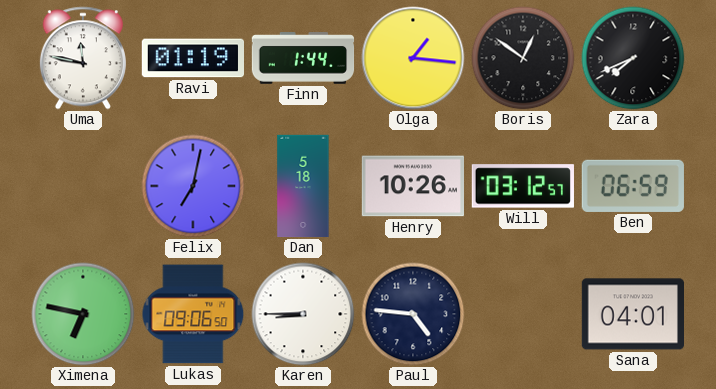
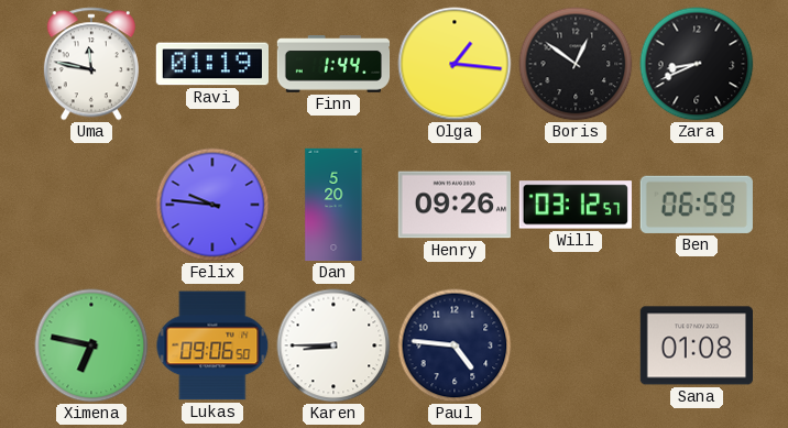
Zara: 7:41 -> 8:41 (697, 64)
Felix: 7:02 -> 9:46 (212, 205)
Dan: 5:18 -> 5:20 (333, 205)
Henry: 10:26 -> 09:26 (453, 205)
Sana: 04:01 -> 01:08 (696, 345)
